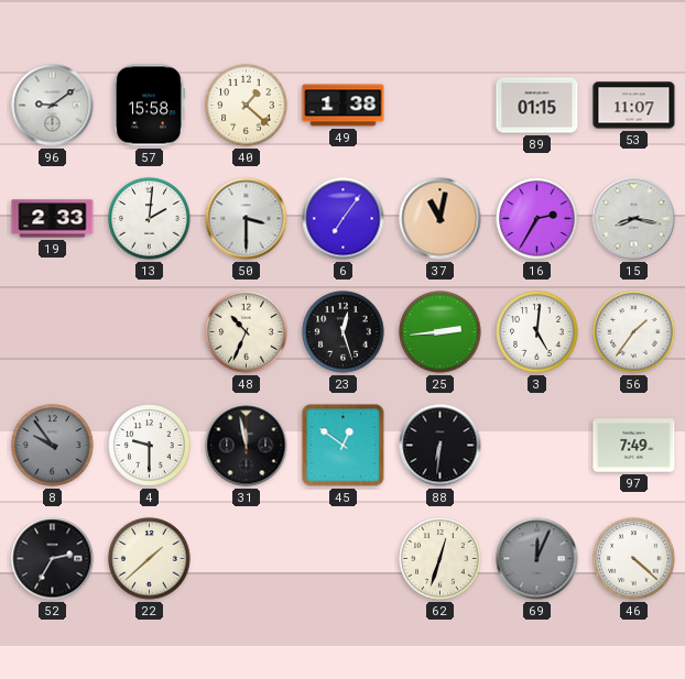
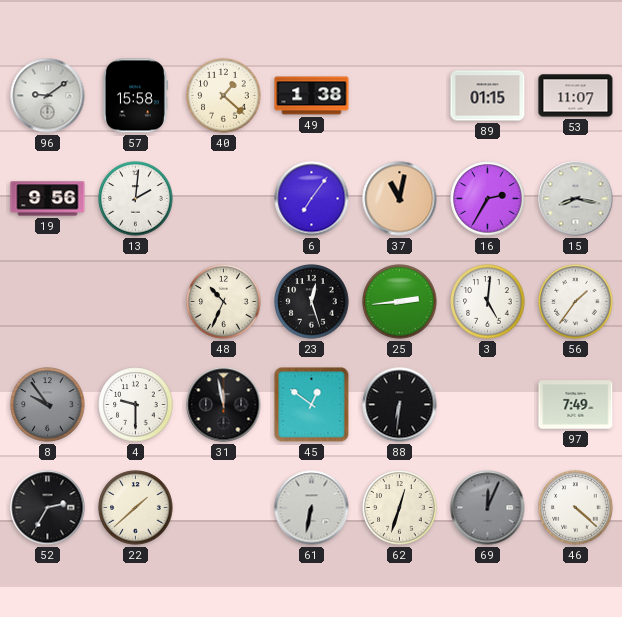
19: 2:33 -> 9:56 (48, 199)
50: 3:30 -> none (247, 219)
61: none -> 6:32 (312, 508)
